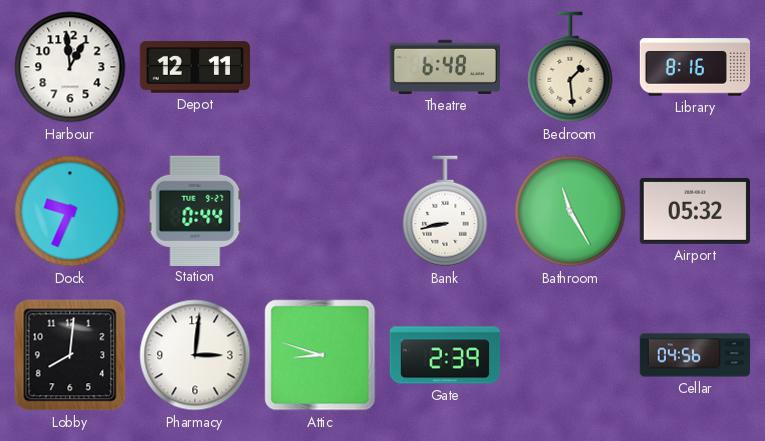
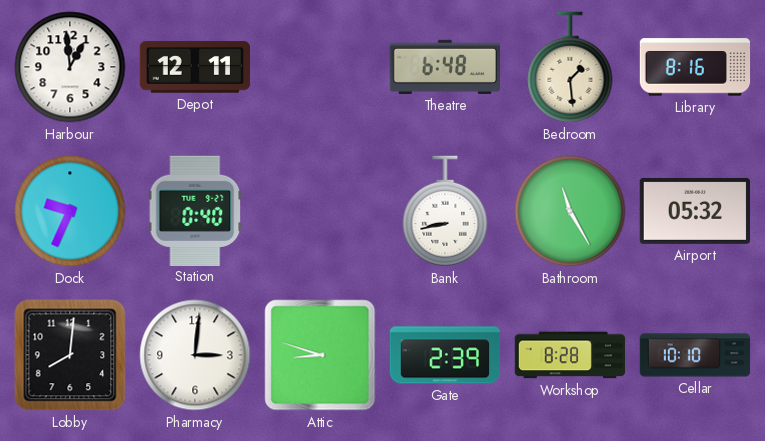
Station: 0:44 -> 0:40 (195, 210)
Workshop: none -> 8:28 (570, 355)
Cellar: 04:56 -> 10:10 (695, 355)
